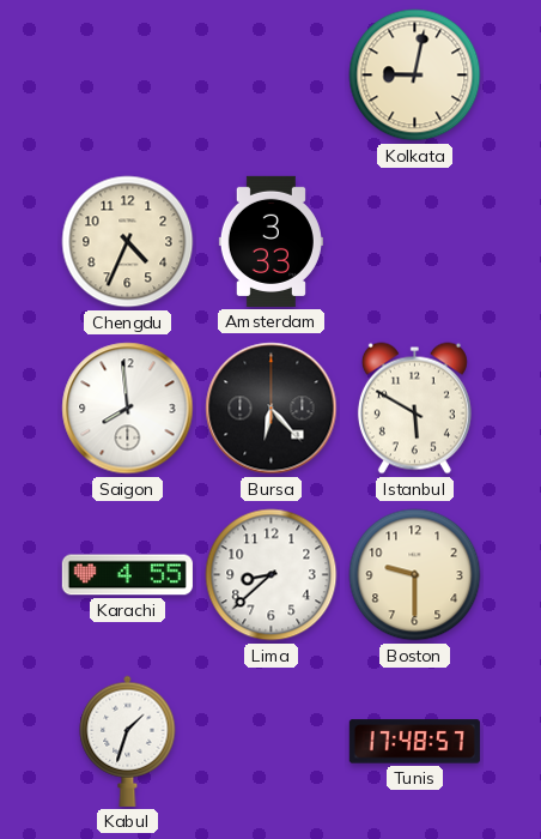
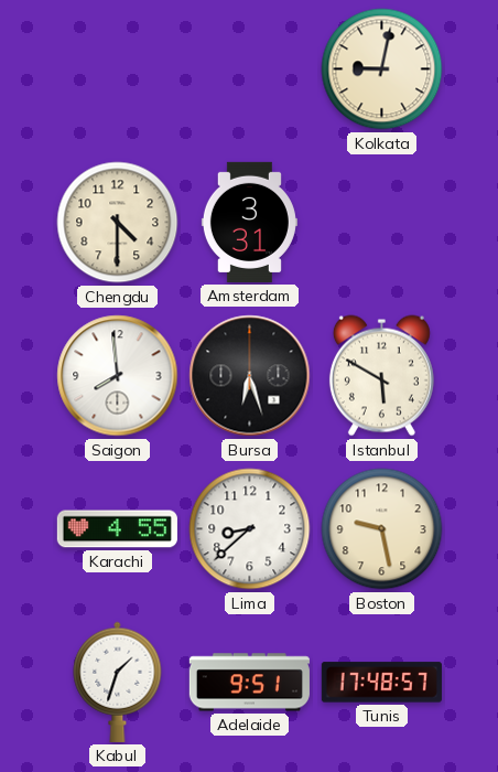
Chengdu: 4:34 -> 4:30 (118, 223)
Amsterdam: 3:33 -> 3:31 (249, 222)
Bursa: 6:23 -> 6:27 (250, 376)
Boston: 9:30 -> 9:28 (382, 529)
Adelaide: none -> 9:51 (249, 683)
